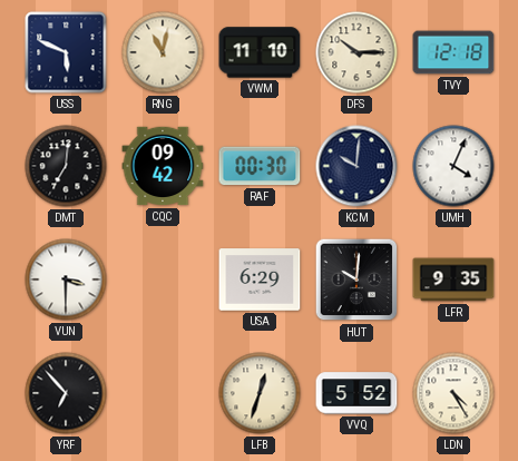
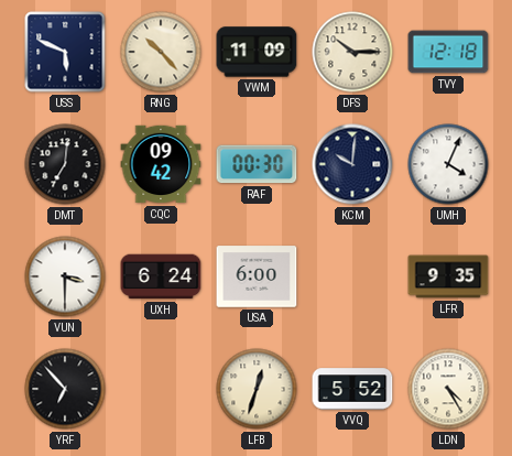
RNG: 11:02 -> 10:23 (161, 52)
VWM: 11:10 -> 11:09 (257, 52)
UXH: none -> 6:24 (161, 276)
USA: 6:29 -> 6:00 (257, 276)
HUT: 10:01 -> none (356, 279)
